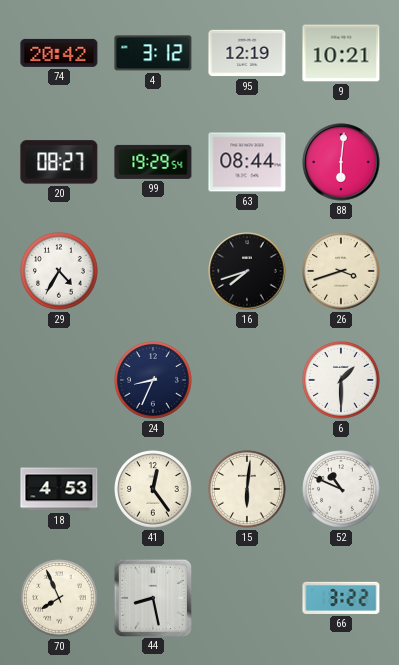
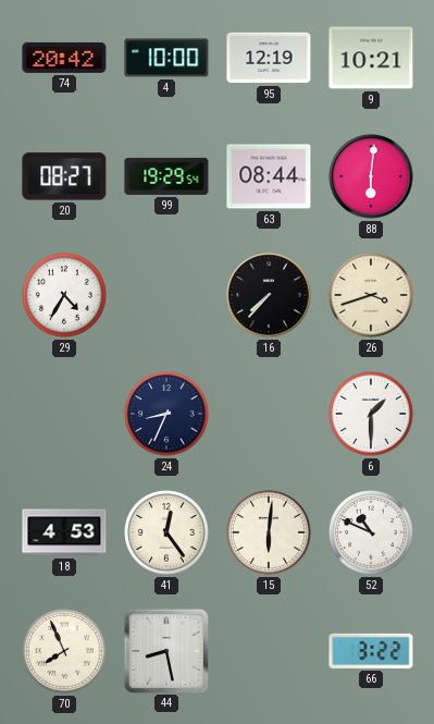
4: 3:12 -> 10:00 (166, 58)
16: 7:42 -> 7:37 (269, 295)
